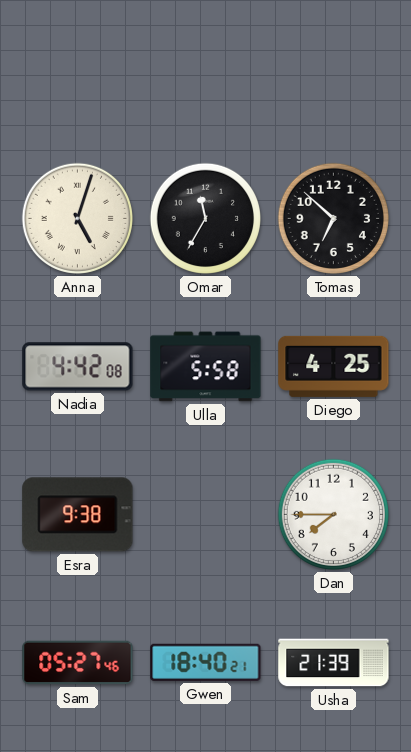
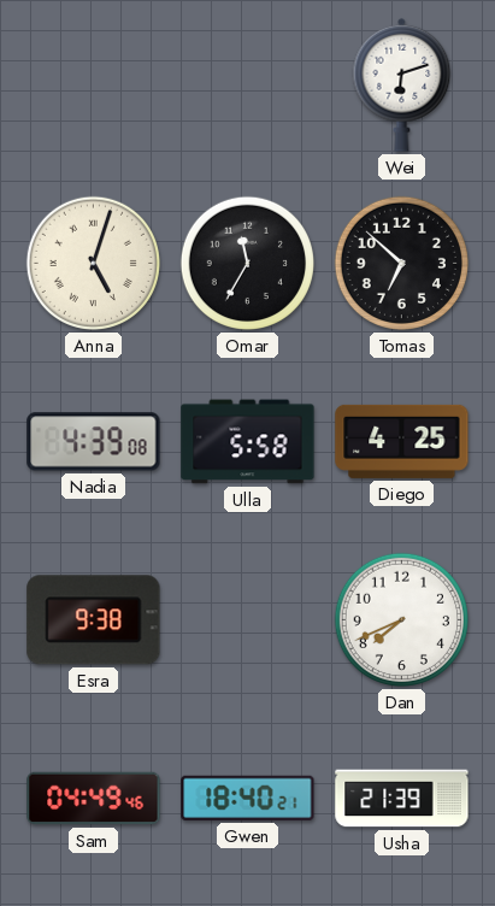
Wei: none -> 6:12 (402, 84)
Nadia: 4:42 -> 4:39 (94, 442)
Dan: 7:45 -> 7:41 (401, 619)
Sam: 05:27 -> 04:49 (94, 799)
